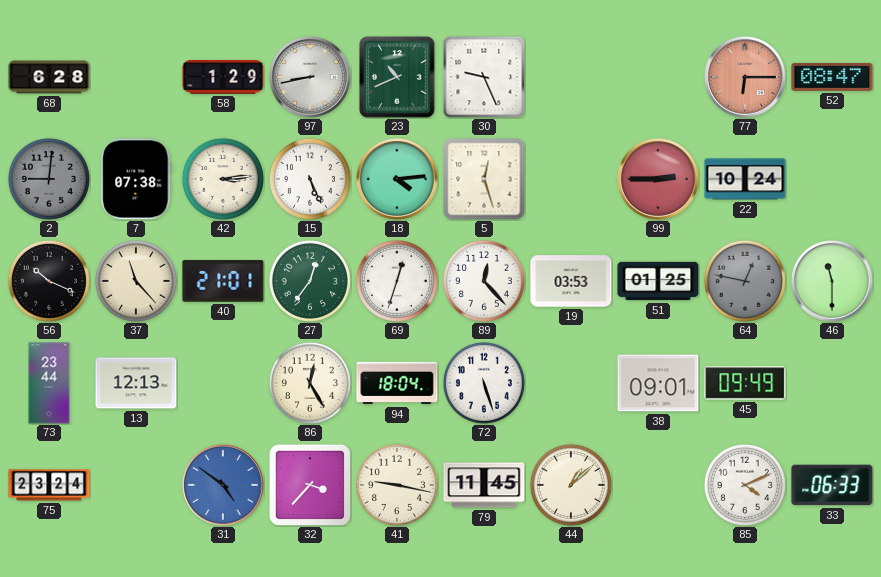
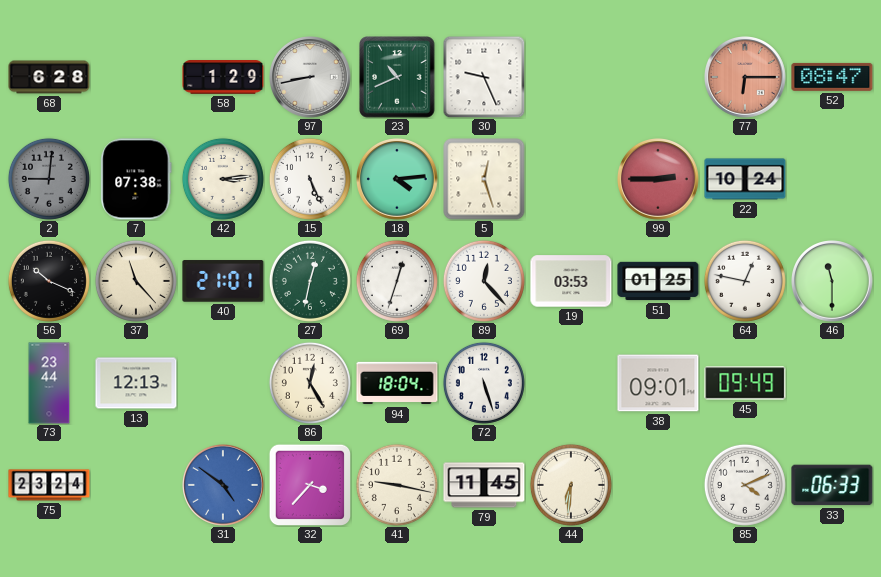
27: 12:36 -> 12:32 (310, 281)
64 dial: grey -> white (745, 281)
44: 1:08 -> 6:31 (571, 485)
